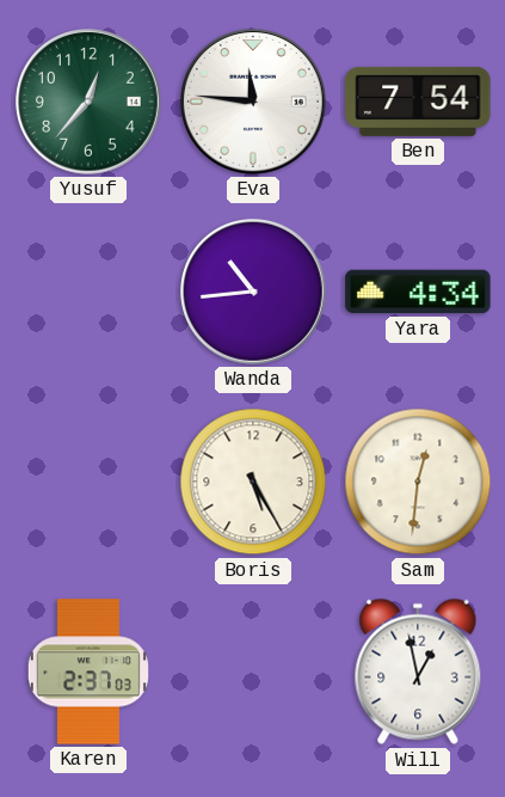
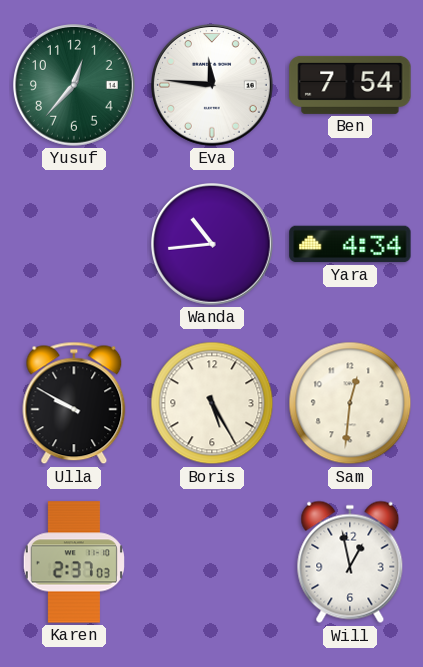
Ulla: none -> 9:50 (74, 403)
